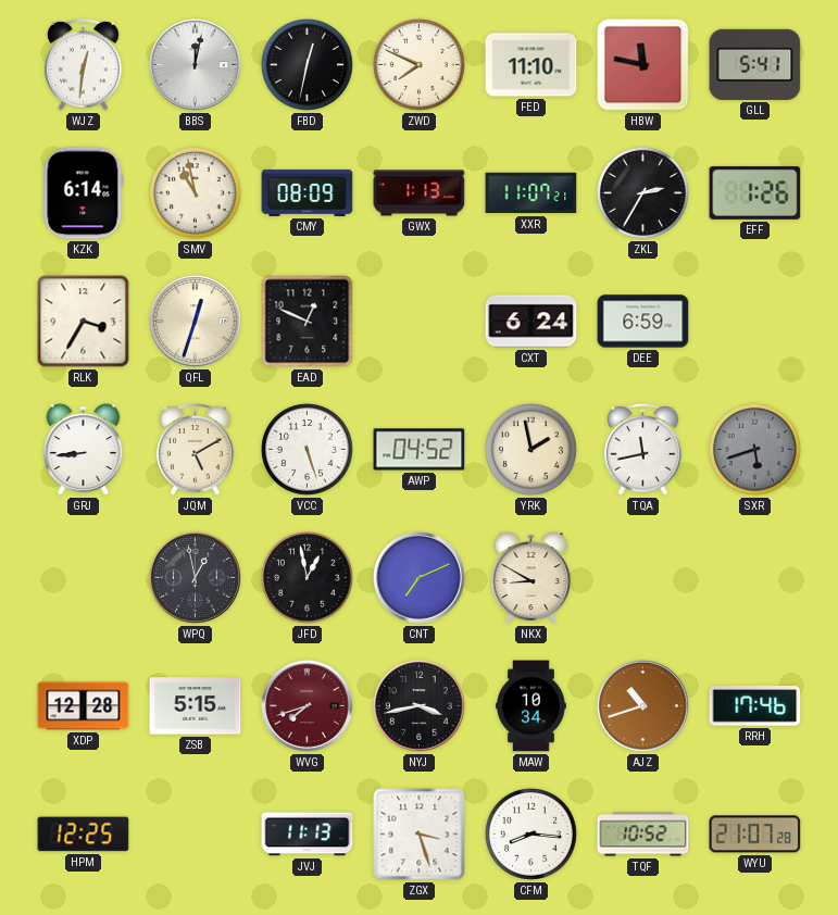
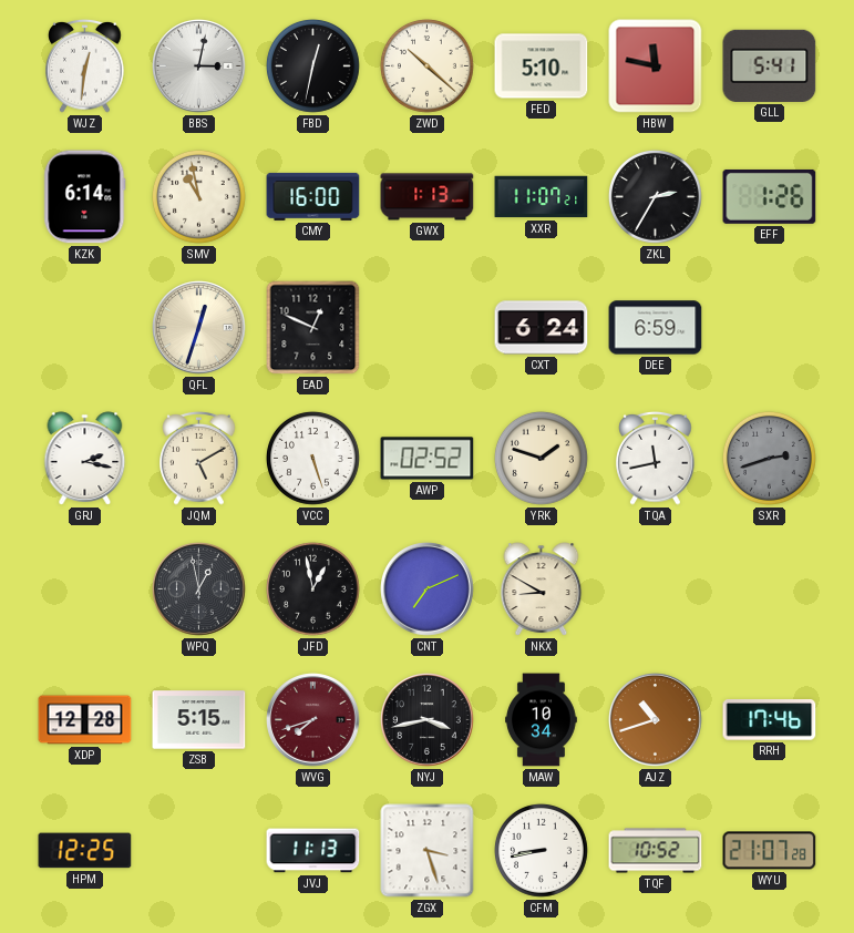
BBS: 12:02 -> 3:02 (199, 66)
ZWD: 7:49 -> 10:22 (426, 65)
FED: 11:10 -> 5:10 (542, 66)
CMY: 08:09 -> 16:00 (313, 196)
RLK: 3:35 -> none (84, 322)
GRJ: 8:44 -> 2:17 (85, 459)
AWP: 04:52 -> 02:52 (428, 459)
YRK: 1:58 -> 1:48 (541, 458)
SXR: 5:42 -> 2:42 (769, 458)
CFM: 8:16 -> 8:43 (541, 850)
